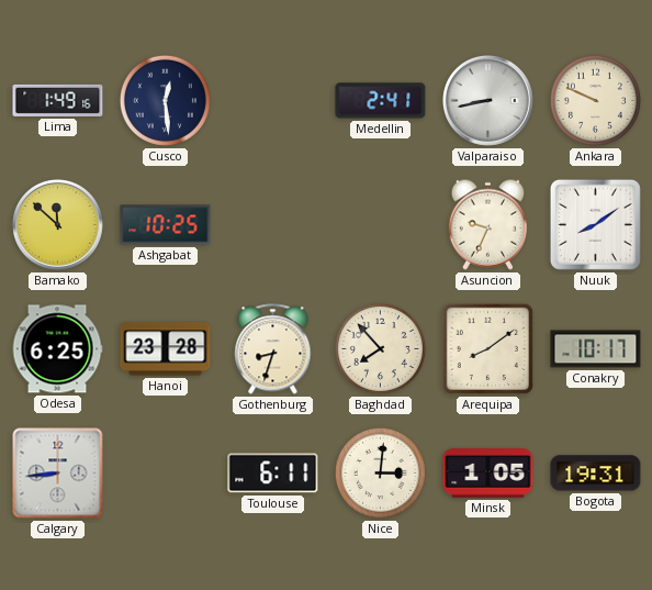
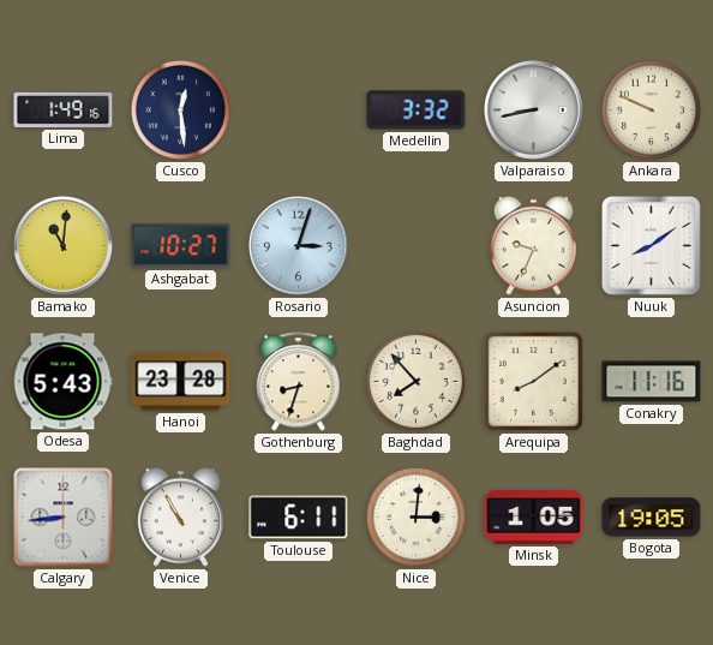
Medellin: 2:41 -> 3:32 (417, 111)
Bamako: 11:52 -> 11:01 (62, 245)
Ashgabat: 10:25 -> 10:27 (181, 246)
Rosario: none -> 3:03 (298, 245)
Odesa: 6:25 -> 5:43 (62, 382)
Conakry: 10:17 -> 11:16 (652, 382)
Venice: none -> 10:55 (180, 516)
Bogota: 19:31 -> 19:05 (652, 518)
